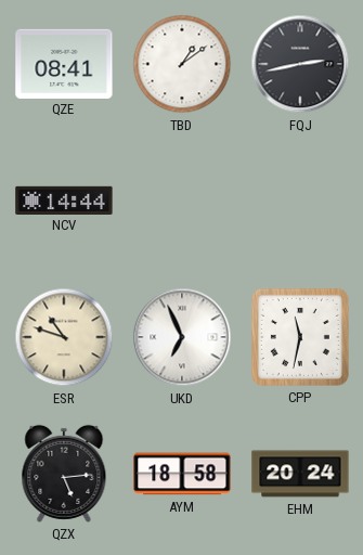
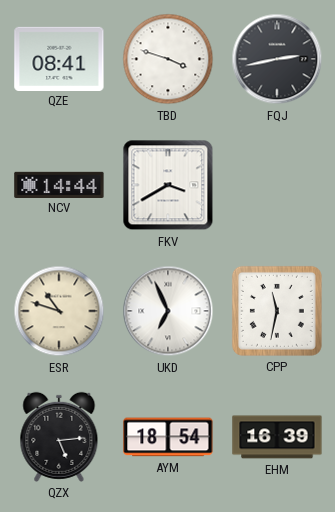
TBD: 1:09 -> 3:48 (168, 59)
FKV: none -> 3:40 (168, 185)
AYM: 18:58 -> 18:54 (168, 437)
EHM: 20:24 -> 16:39 (277, 437)
